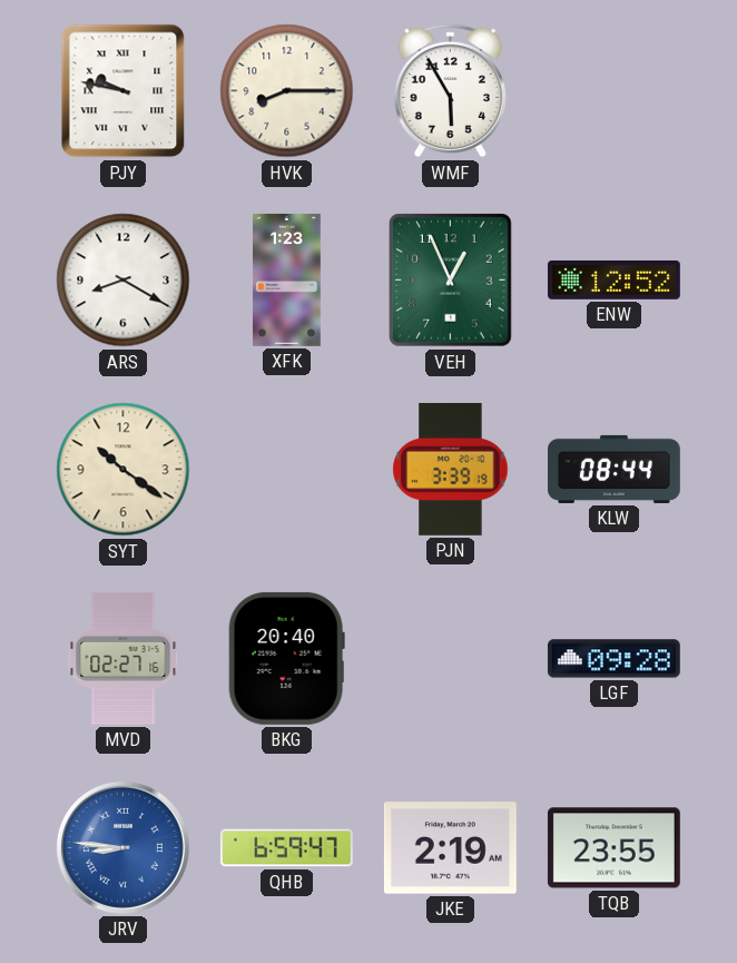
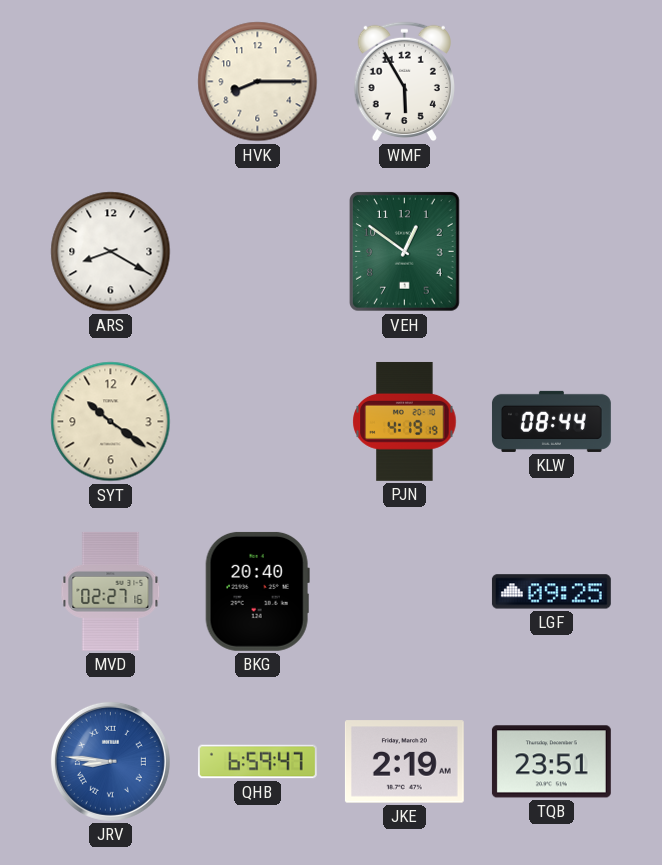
PJY: 9:47 -> none (124, 91)
XFK: 1:23 -> none (286, 279)
VEH: 12:56 -> 12:51 (405, 252)
ENW: 12:52 -> none (613, 279)
PJN: 3:39 -> 4:19 (405, 421)
LGF: 09:28 -> 09:25 (551, 592)
TQB: 23:55 -> 23:51 (551, 762)
